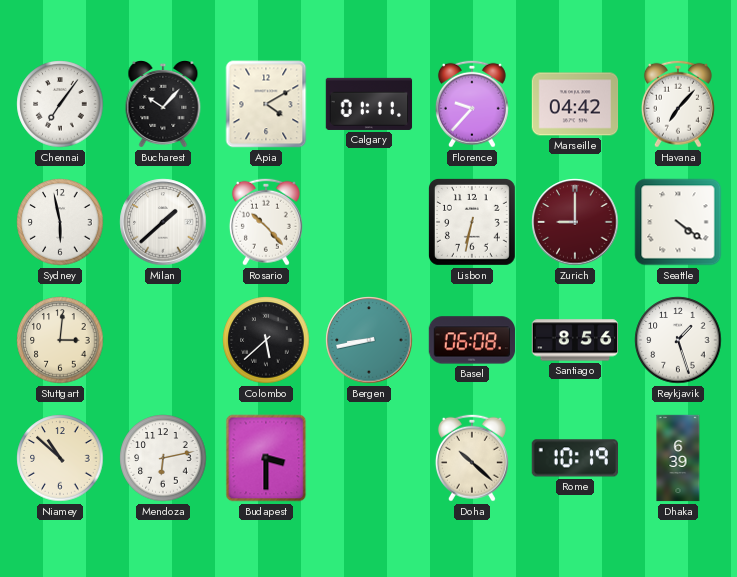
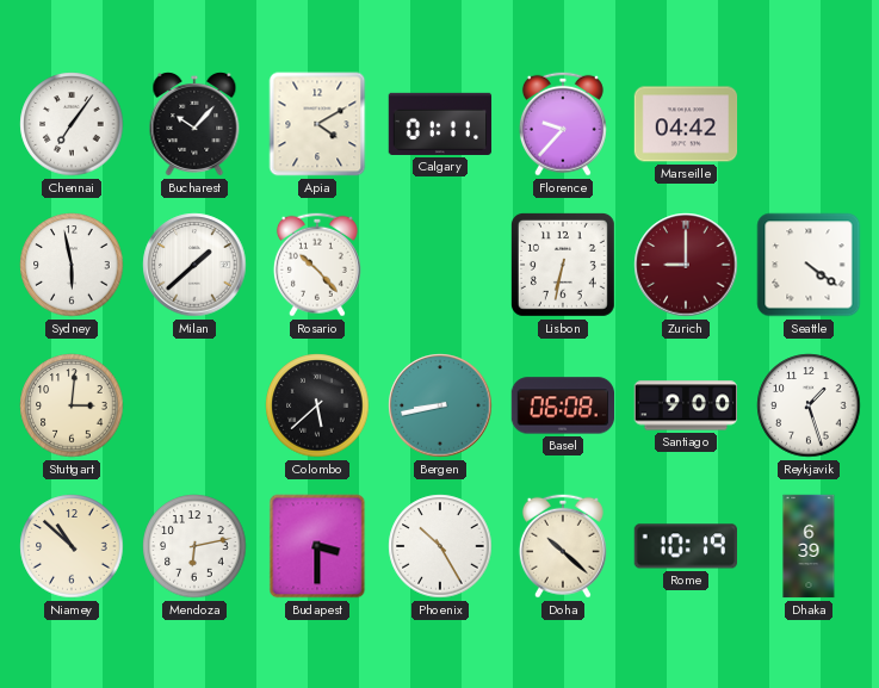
Havana: 7:07 -> none (678, 104)
Santiago: 8:56 -> 9:00 (686, 405)
Phoenix: none -> 10:25 (440, 546)
